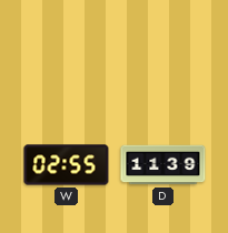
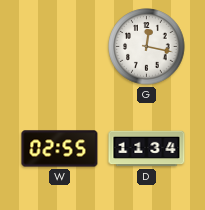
G: none -> 12:17 (147, 47)
D: 11:39 -> 11:34 (147, 149)
